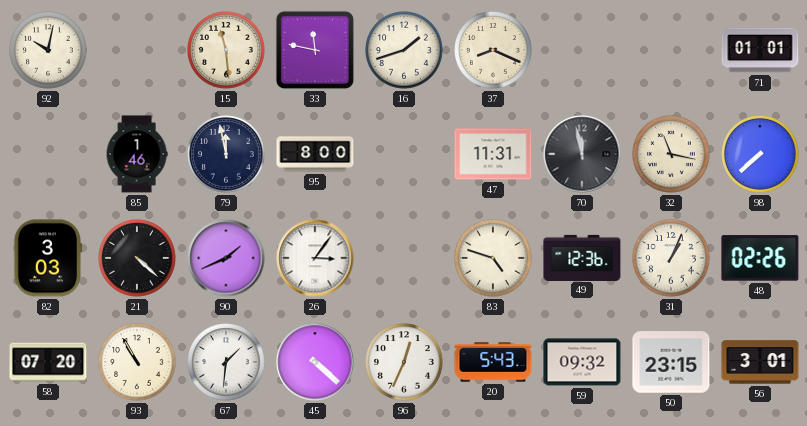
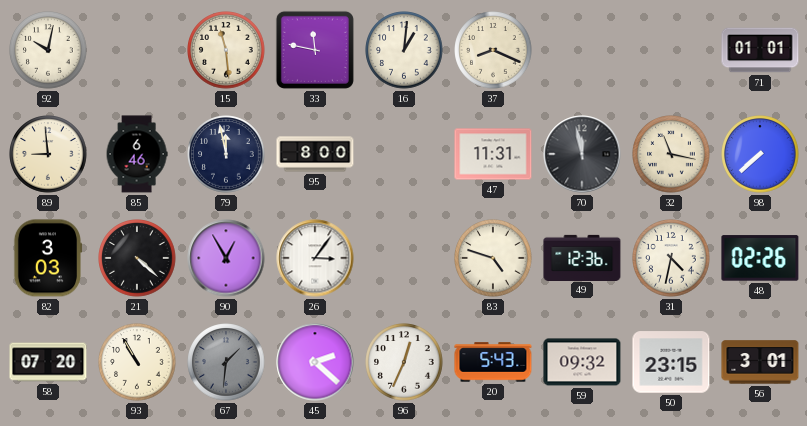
16: 1:42 -> 1:01 (404, 50)
89: none -> 8:59 (48, 154)
85: 1:46 -> 6:46 (137, 154)
90: 1:41 -> 12:55 (226, 258)
31: 1:04 -> 4:32 (671, 258)
67 dial: white -> grey (226, 362)
45: 4:22 -> 2:22 (315, 362)
